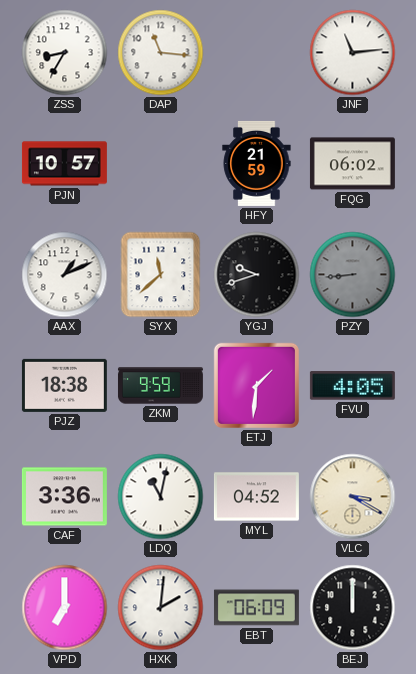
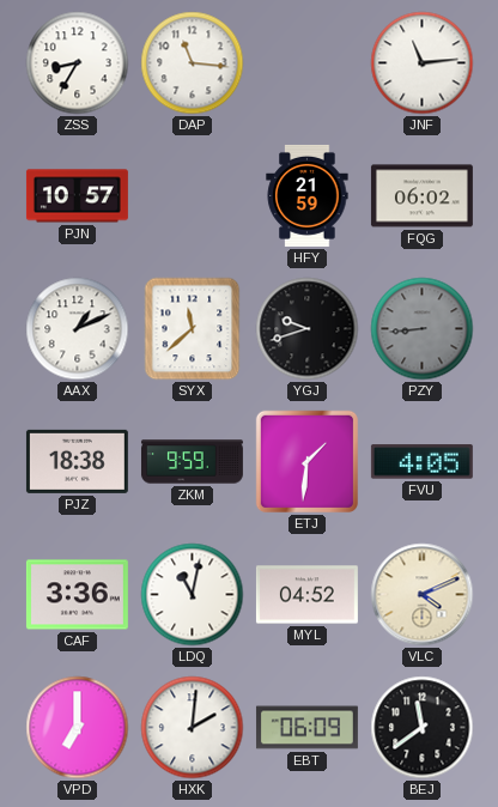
VLC: 3:20 -> 4:11 (423, 595)
BEJ: 12:00 -> 11:39 (423, 728)
